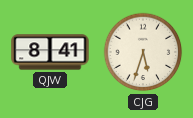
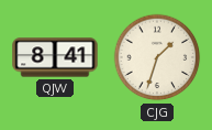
CJG: 5:33 -> 1:33 (157, 57)
